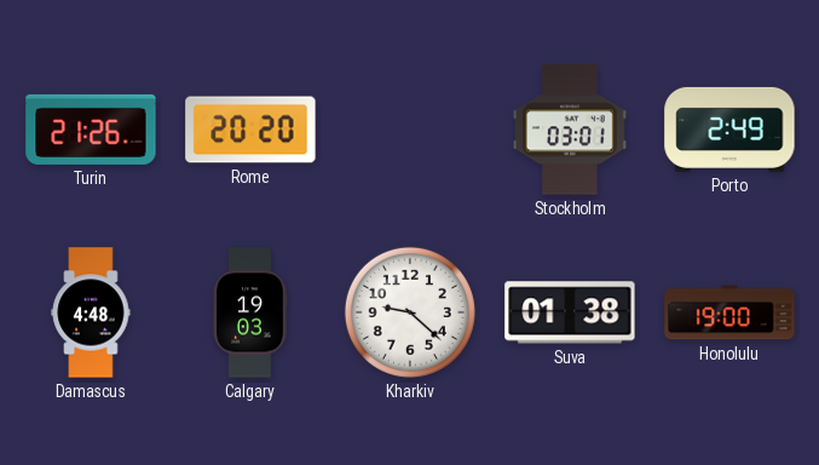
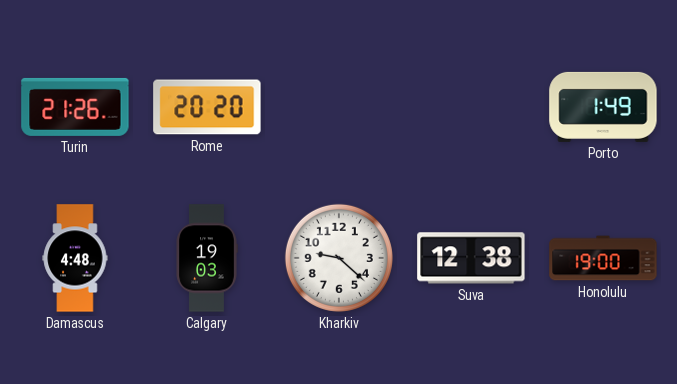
Stockholm: 03:01 -> none (570, 130)
Porto: 2:49 -> 1:49 (603, 107)
Suva: 01:38 -> 12:38 (471, 258)
